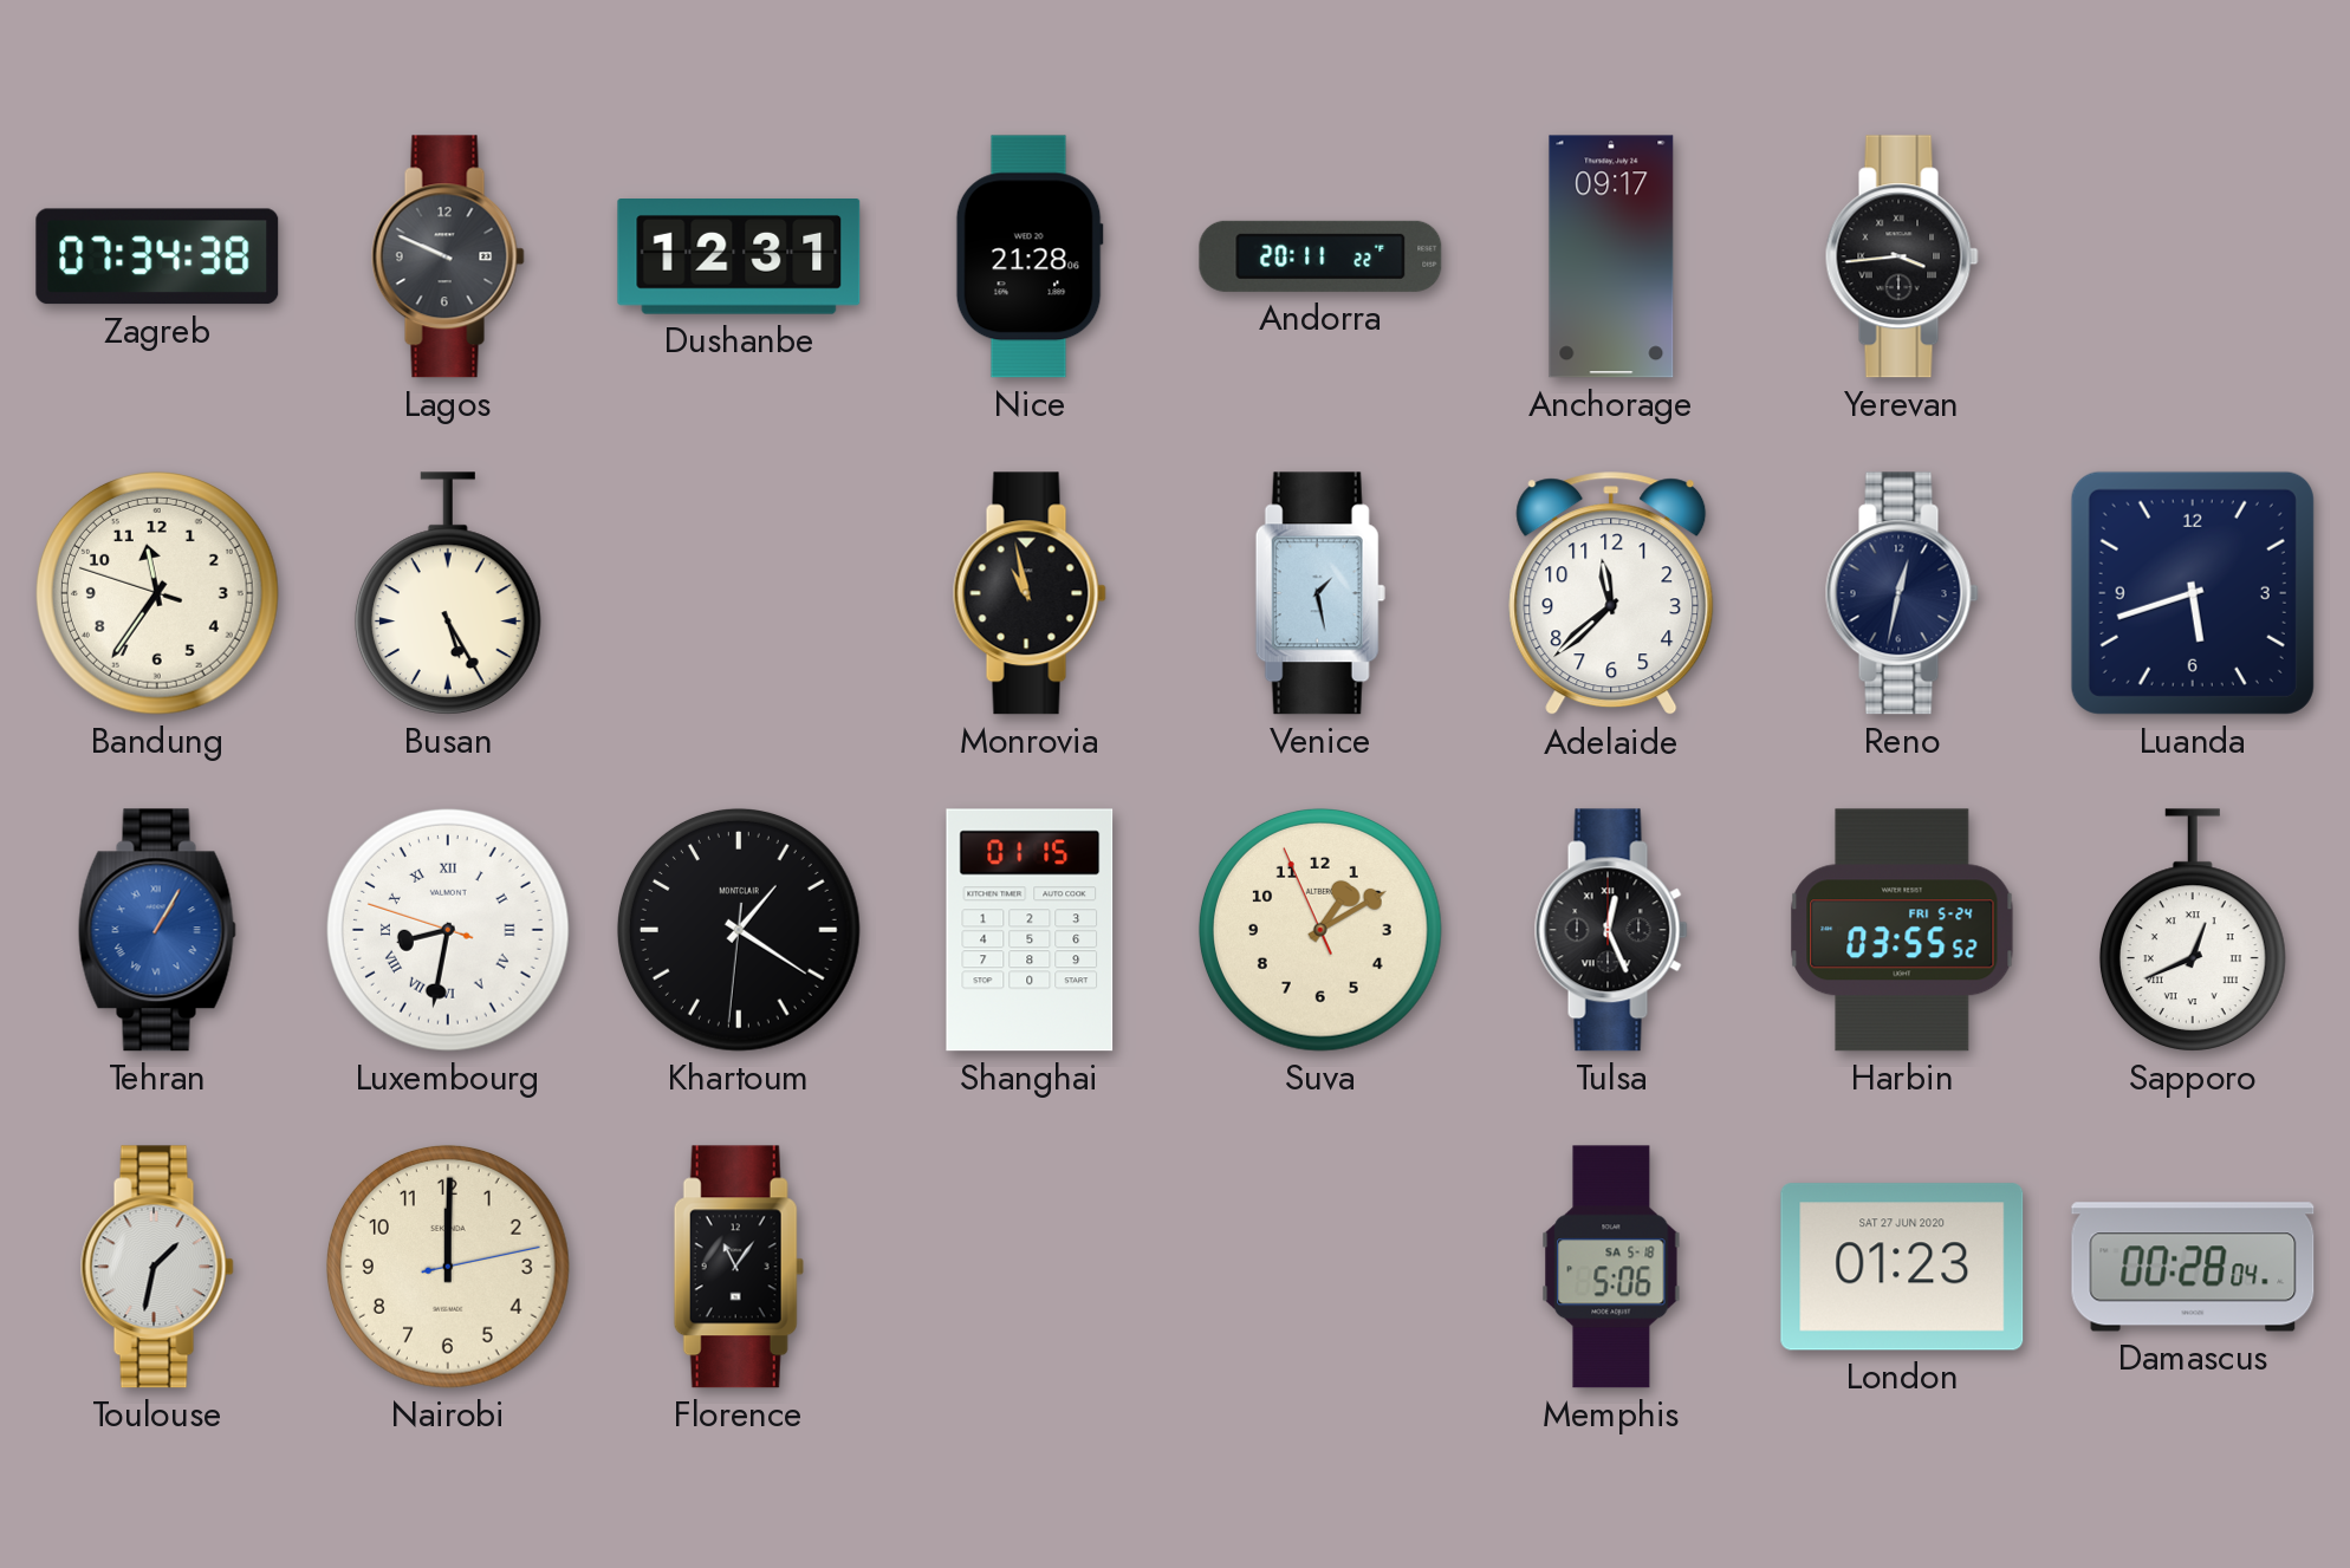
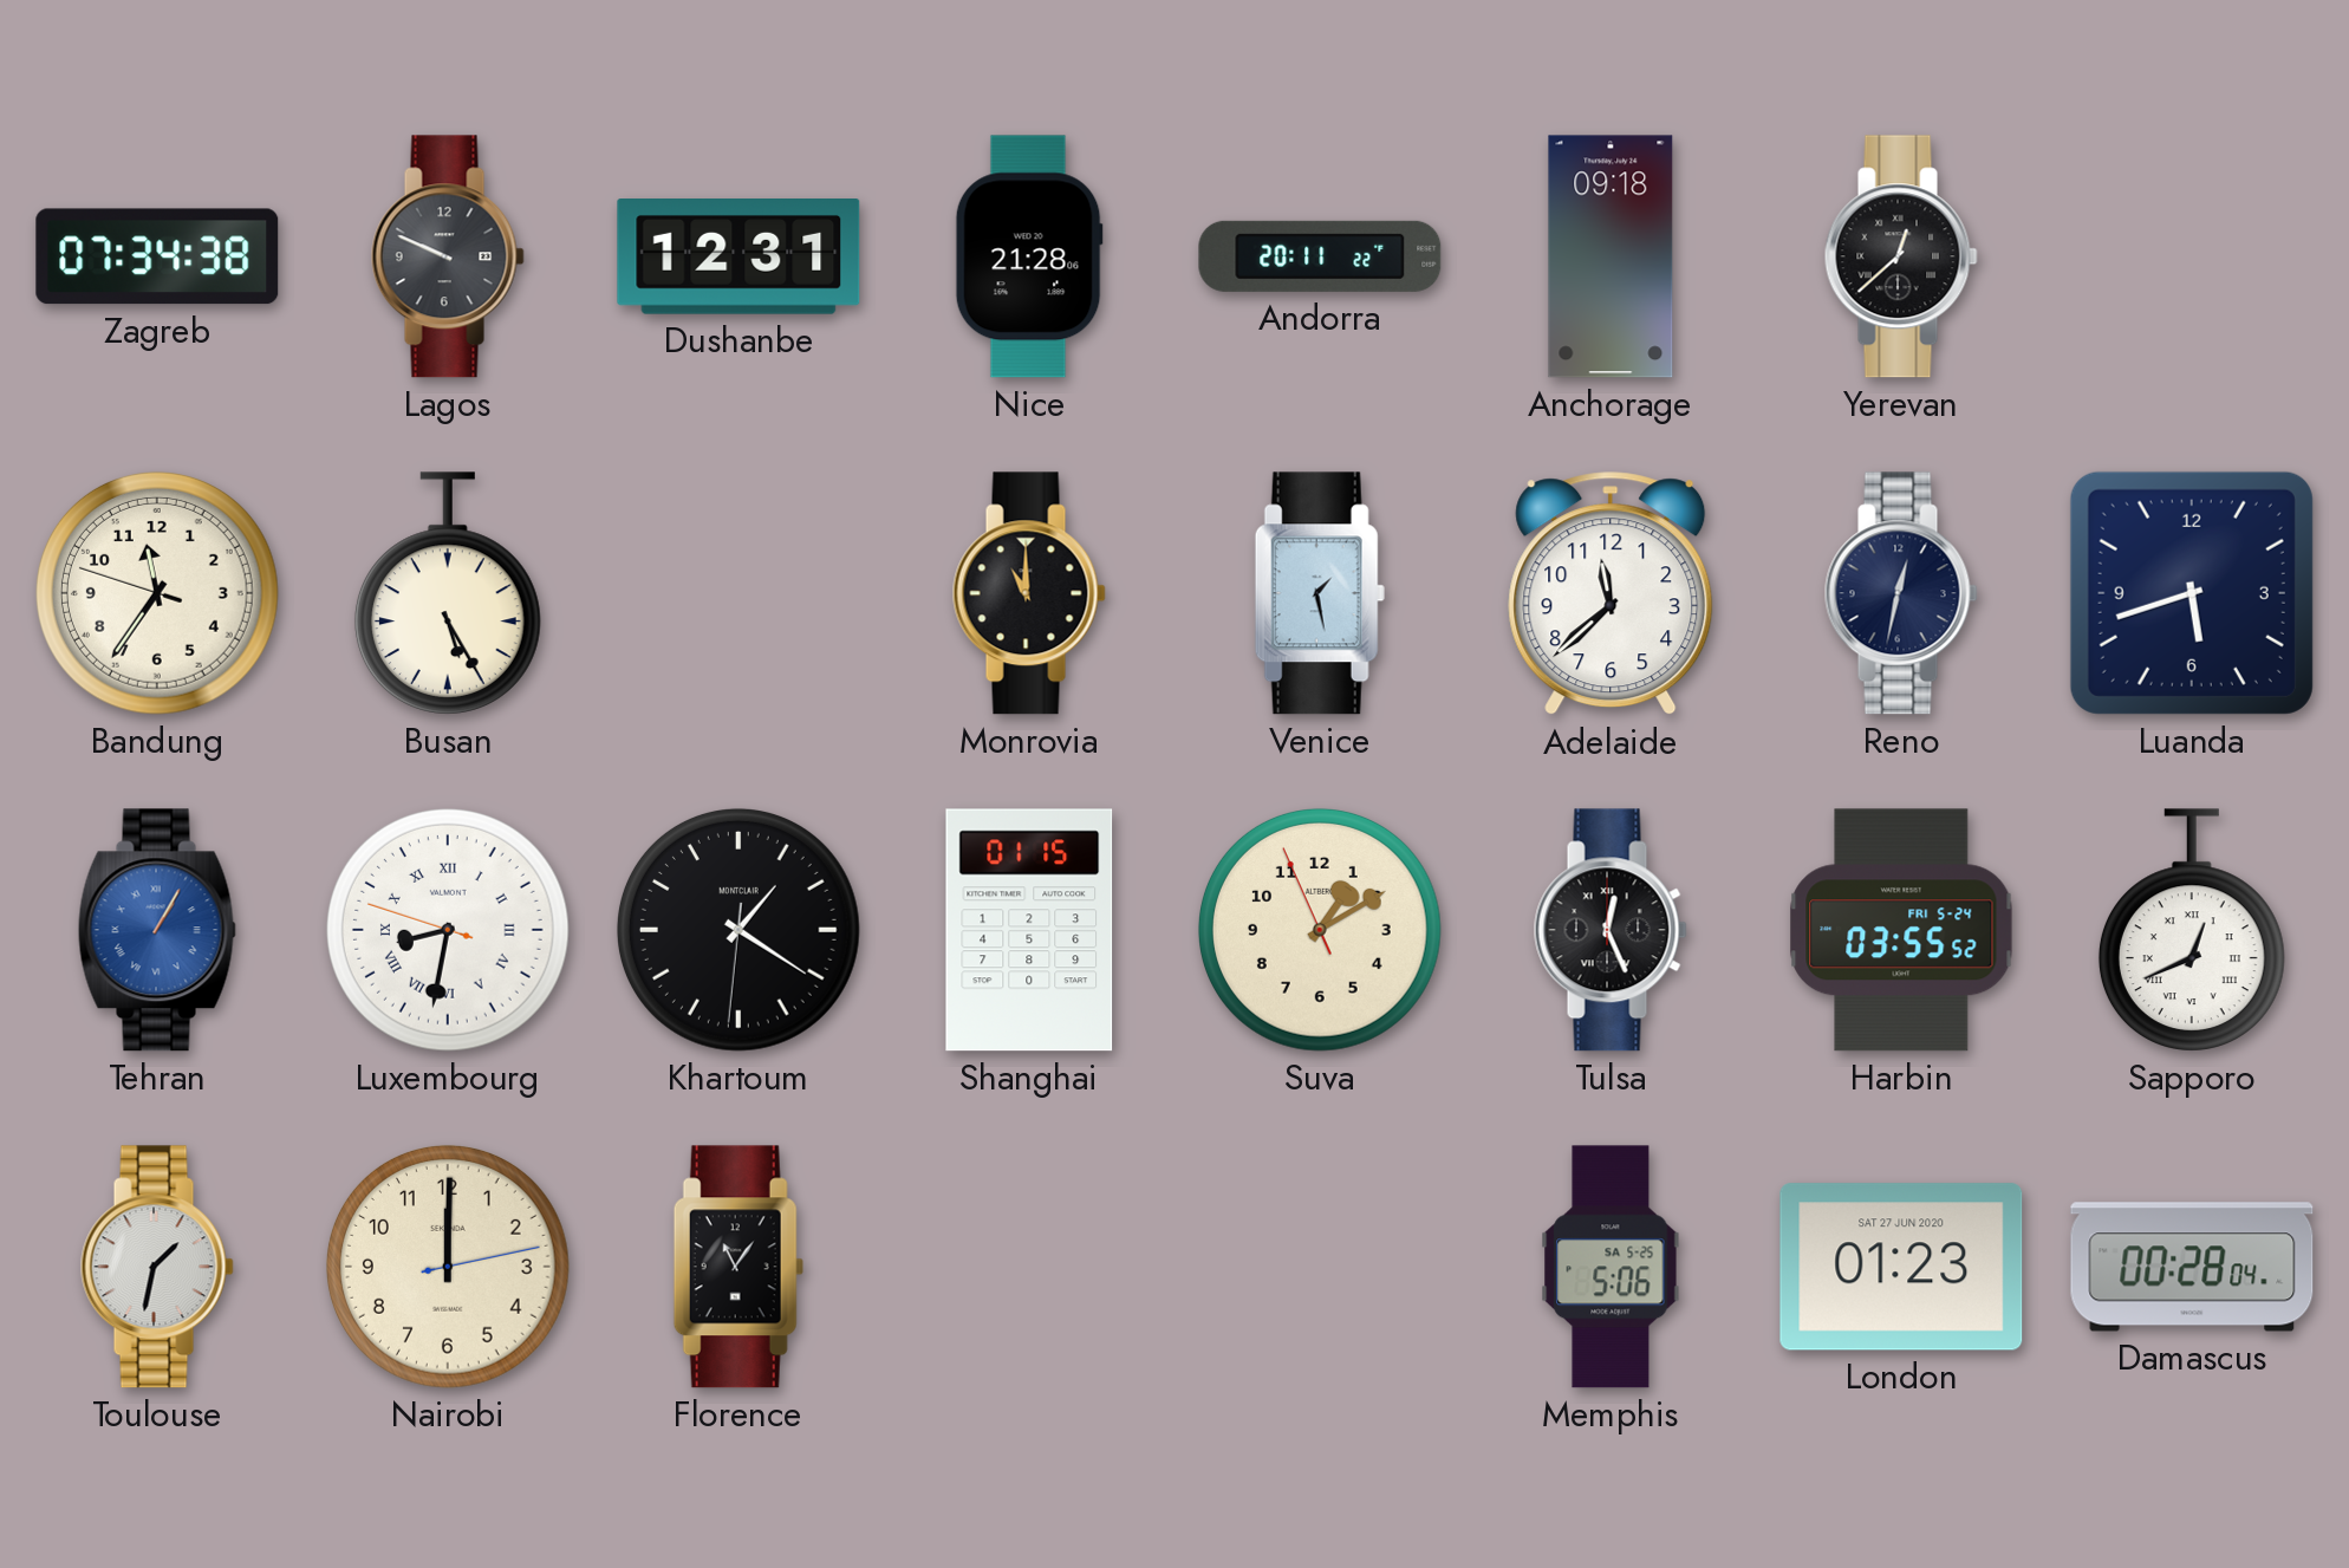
Anchorage: 09:17 -> 09:18 (1611, 256)
Yerevan: 3:44 -> 12:38 (1901, 256)
Monrovia: 10:58 -> 11:00 (1029, 593)
Memphis date: SA 5-18 -> SA 5-25 (1611, 1267)
